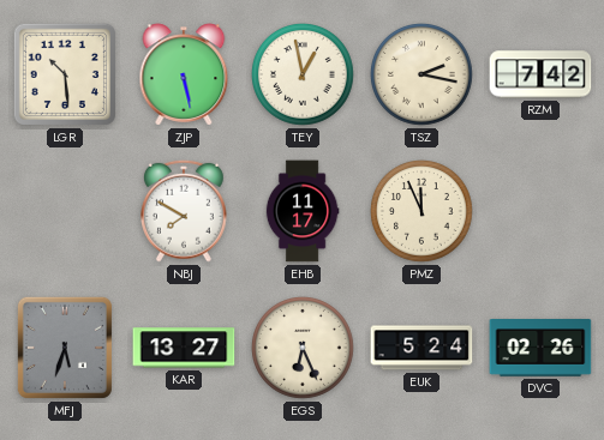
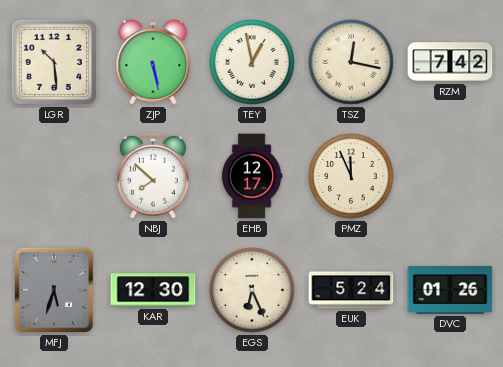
TSZ: 2:17 -> 12:17 (352, 63)
NBJ: 7:50 -> 7:52 (154, 176)
EHB: 11:17 -> 12:17 (252, 176)
KAR: 13:27 -> 12:30 (153, 290)
DVC: 02:26 -> 01:26 (450, 290)
